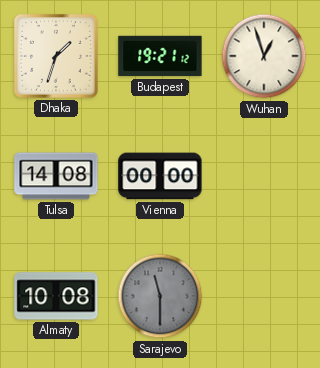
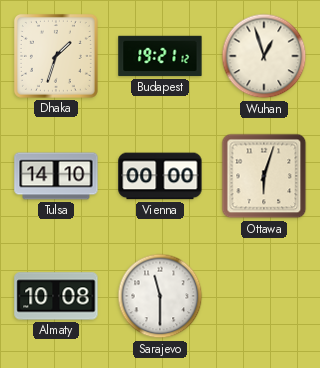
Tulsa: 14:08 -> 14:10 (56, 176)
Ottawa: none -> 6:03 (264, 176)
Sarajevo dial: grey -> white (160, 296)
